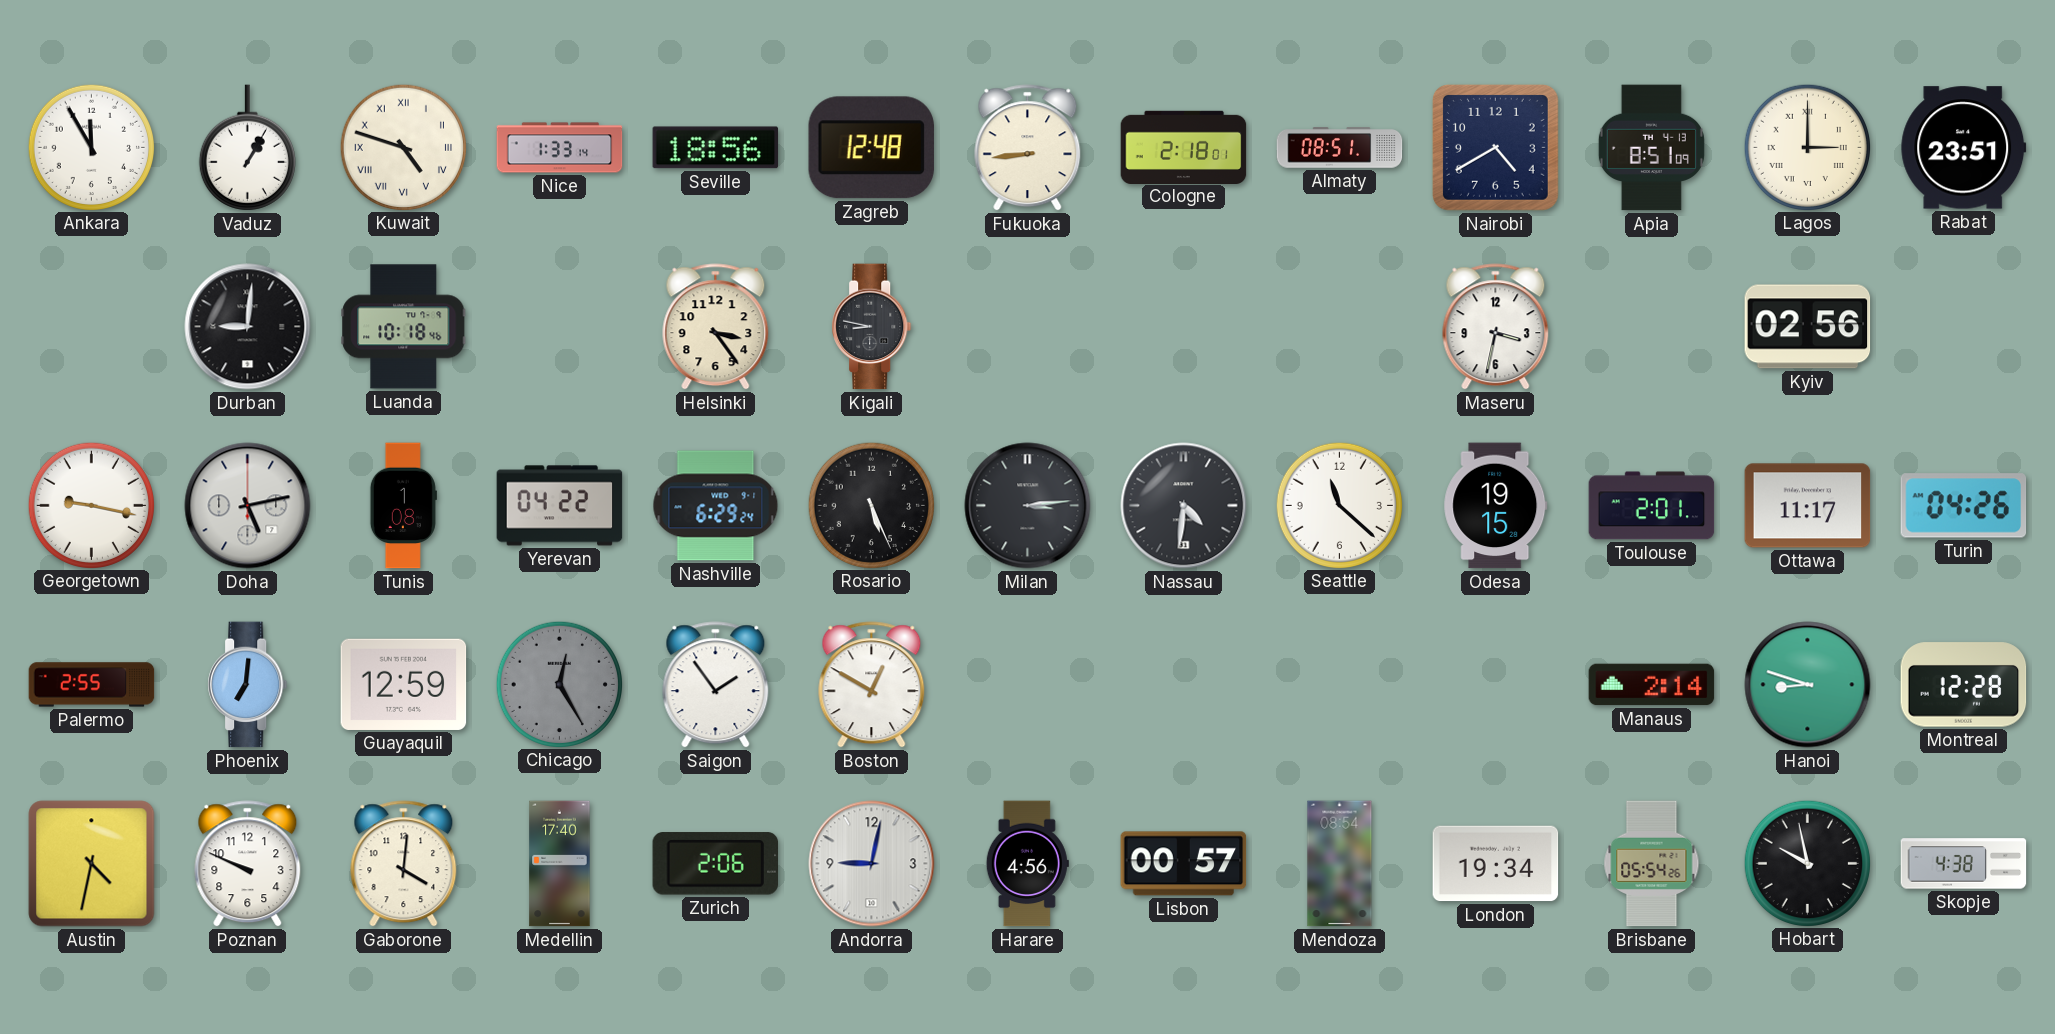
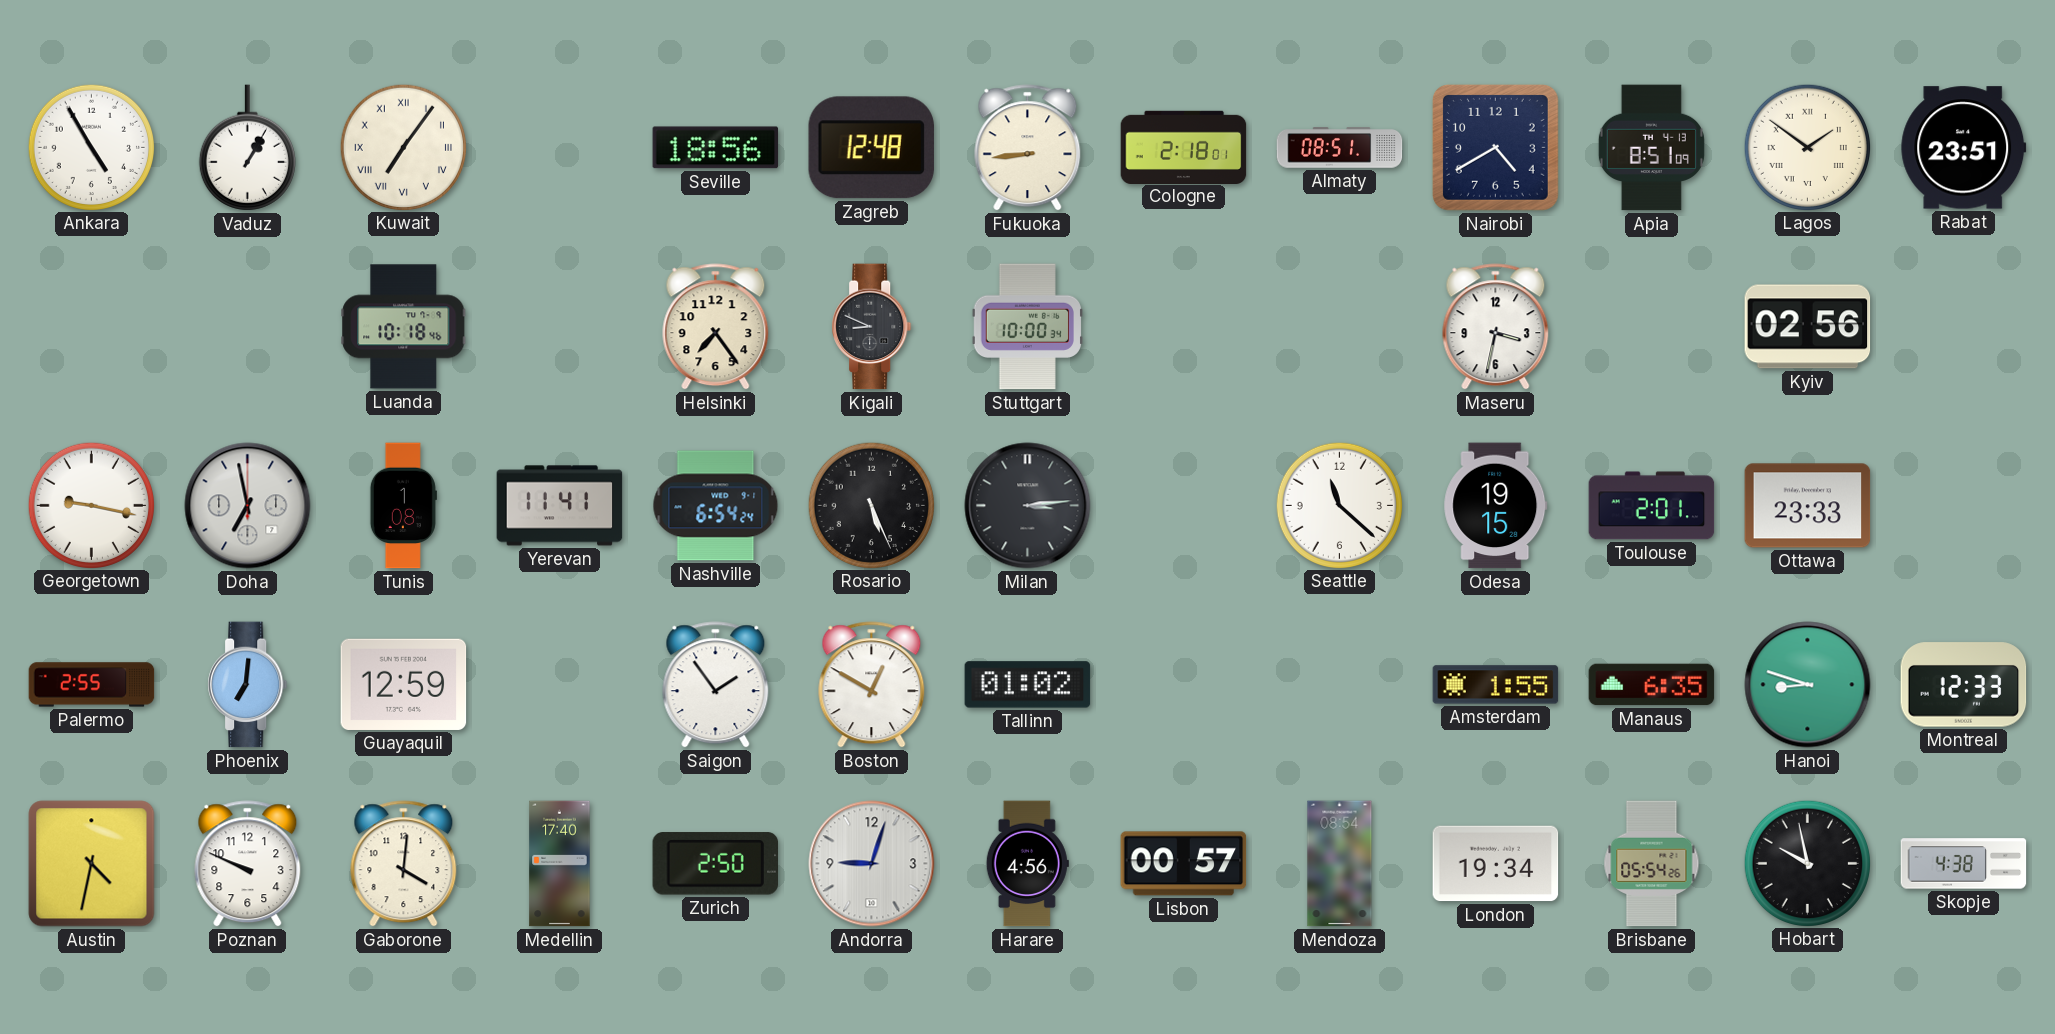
Ankara: 11:55 -> 4:55 (91, 147)
Kuwait: 4:48 -> 7:06 (403, 147)
Nice: 1:33 -> none (560, 148)
Lagos: 3:00 -> 1:51 (1807, 147)
Durban: 9:01 -> none (248, 327)
Helsinki: 3:24 -> 7:24 (716, 327)
Kigali: 8:47 -> 8:49 (872, 327)
Stuttgart: none -> 10:00 (1027, 327)
Doha: 5:13 -> 6:58 (248, 506)
Yerevan: 04:22 -> 11:41 (560, 506)
Nashville: 6:29 -> 6:54 (716, 506)
Nassau: 4:31 -> none (1184, 506)
Ottawa: 11:17 -> 23:33 (1808, 506)
Turin: 04:26 -> none (1964, 506)
Chicago: 12:25 -> none (559, 684)
Tallinn: none -> 01:02 (1028, 685)
Amsterdam: none -> 1:55 (1496, 685)
Manaus: 2:14 -> 6:35 (1652, 685)
Montreal: 12:28 -> 12:33 (1964, 685)
Zurich: 2:06 -> 2:50 (715, 864)
Andorra: 9:02 -> 9:03 (872, 864)
